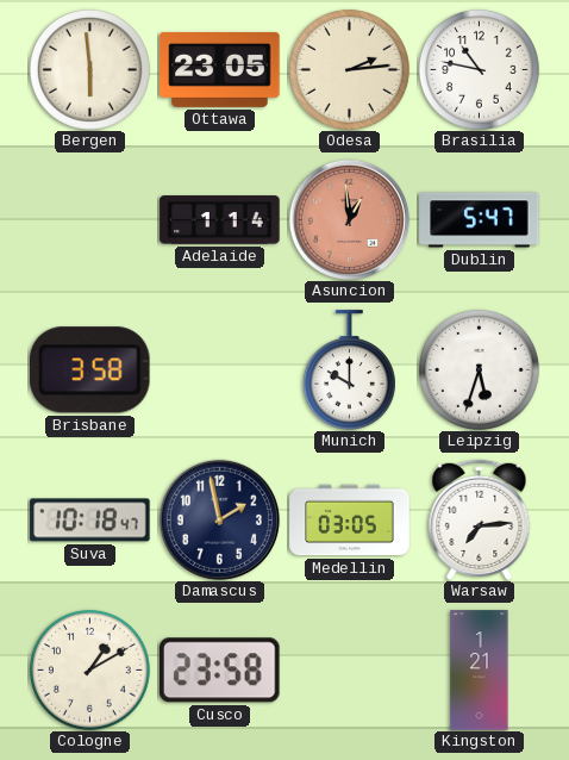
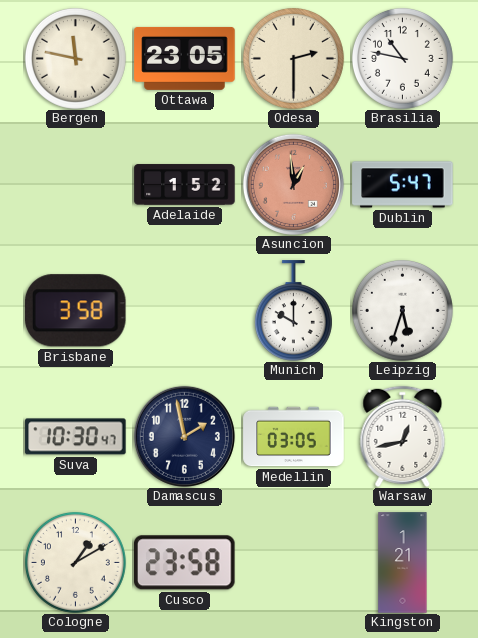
Bergen: 5:59 -> 11:47 (75, 58)
Odesa: 2:14 -> 2:30 (293, 58)
Adelaide: 1:14 -> 1:52 (185, 185)
Suva: 10:18 -> 10:30 (76, 437)
Warsaw: 7:14 -> 12:43 (403, 436)
